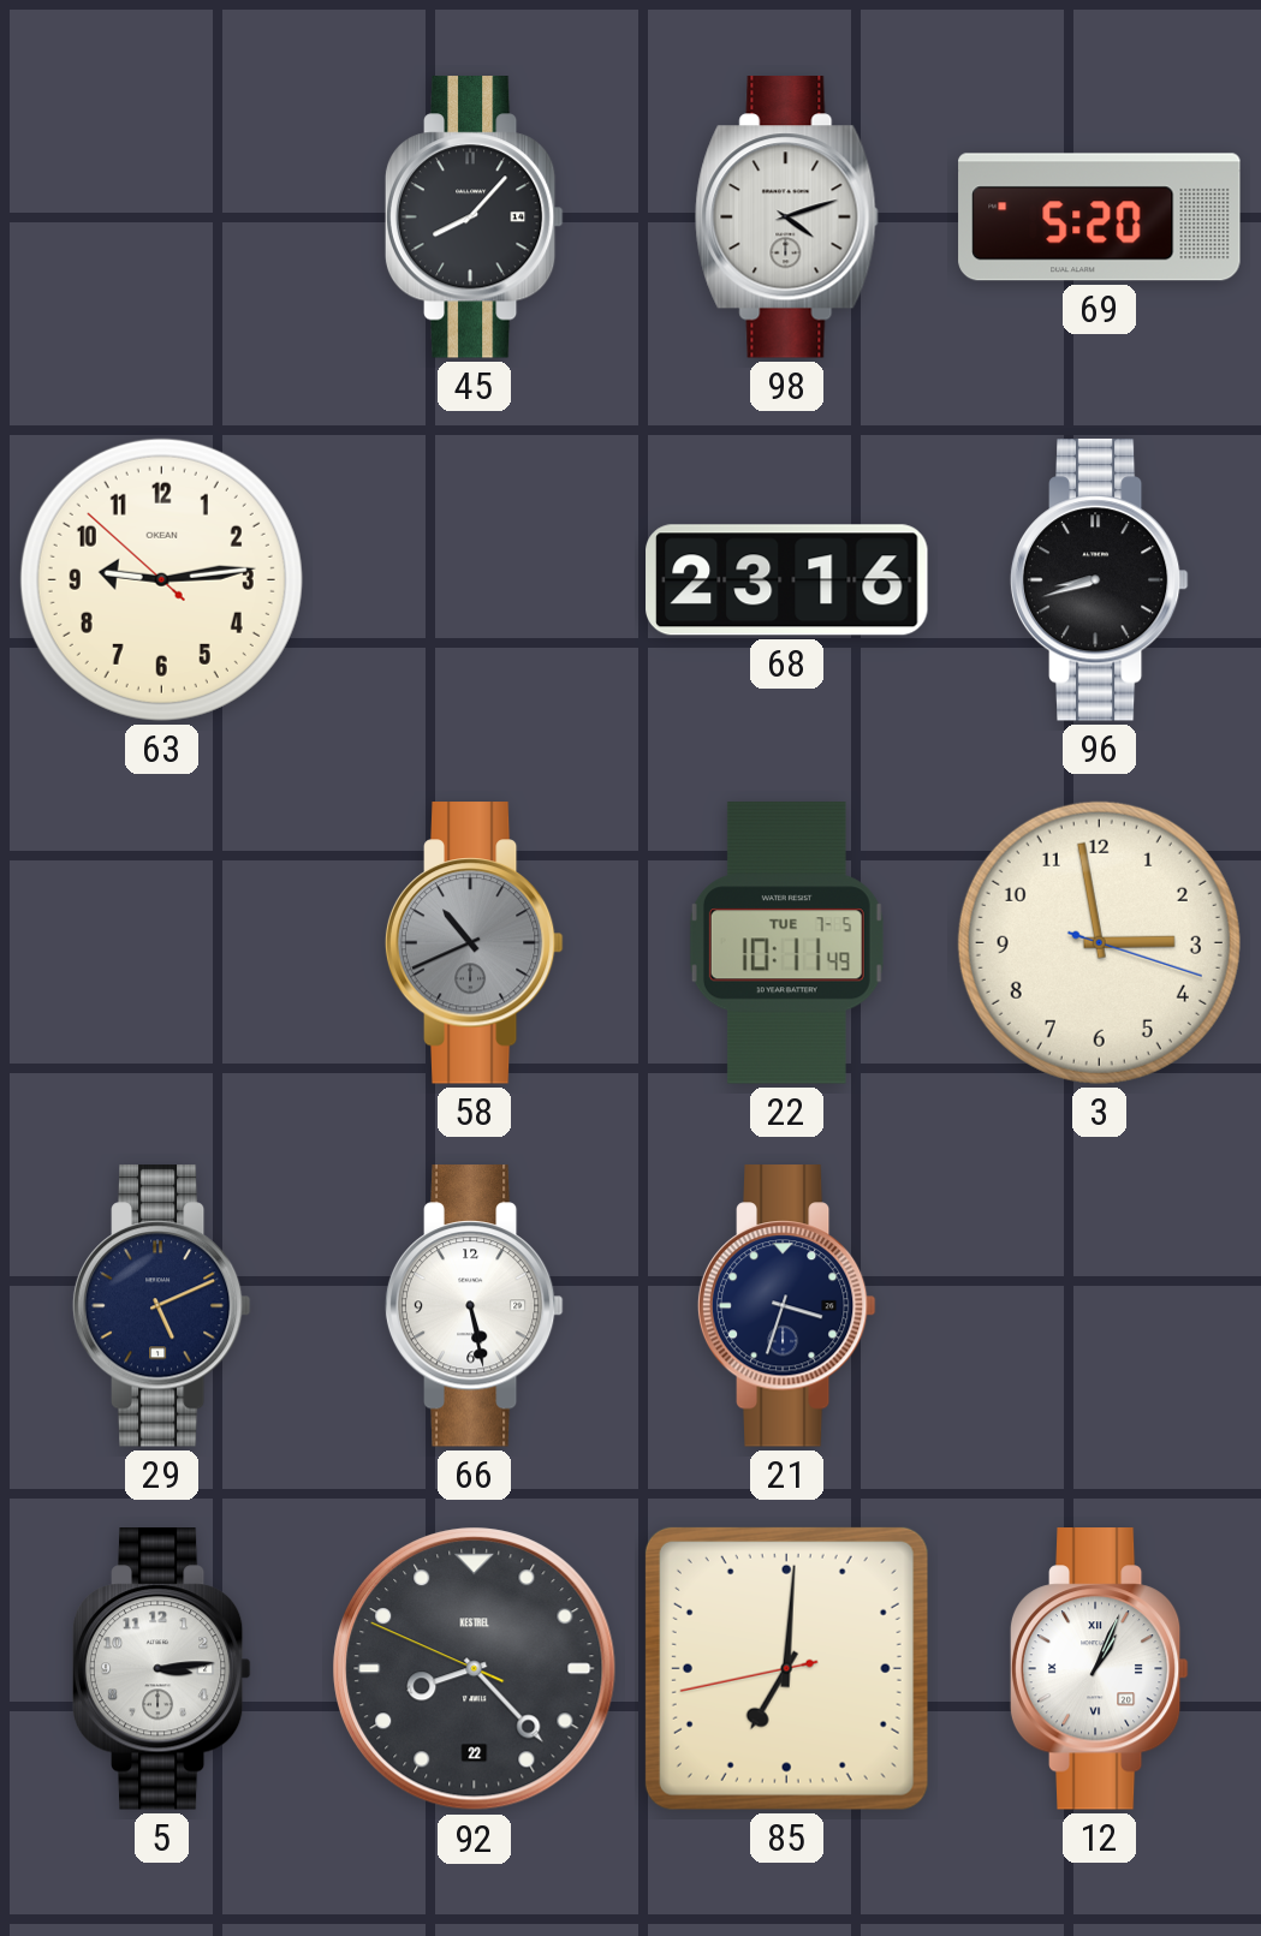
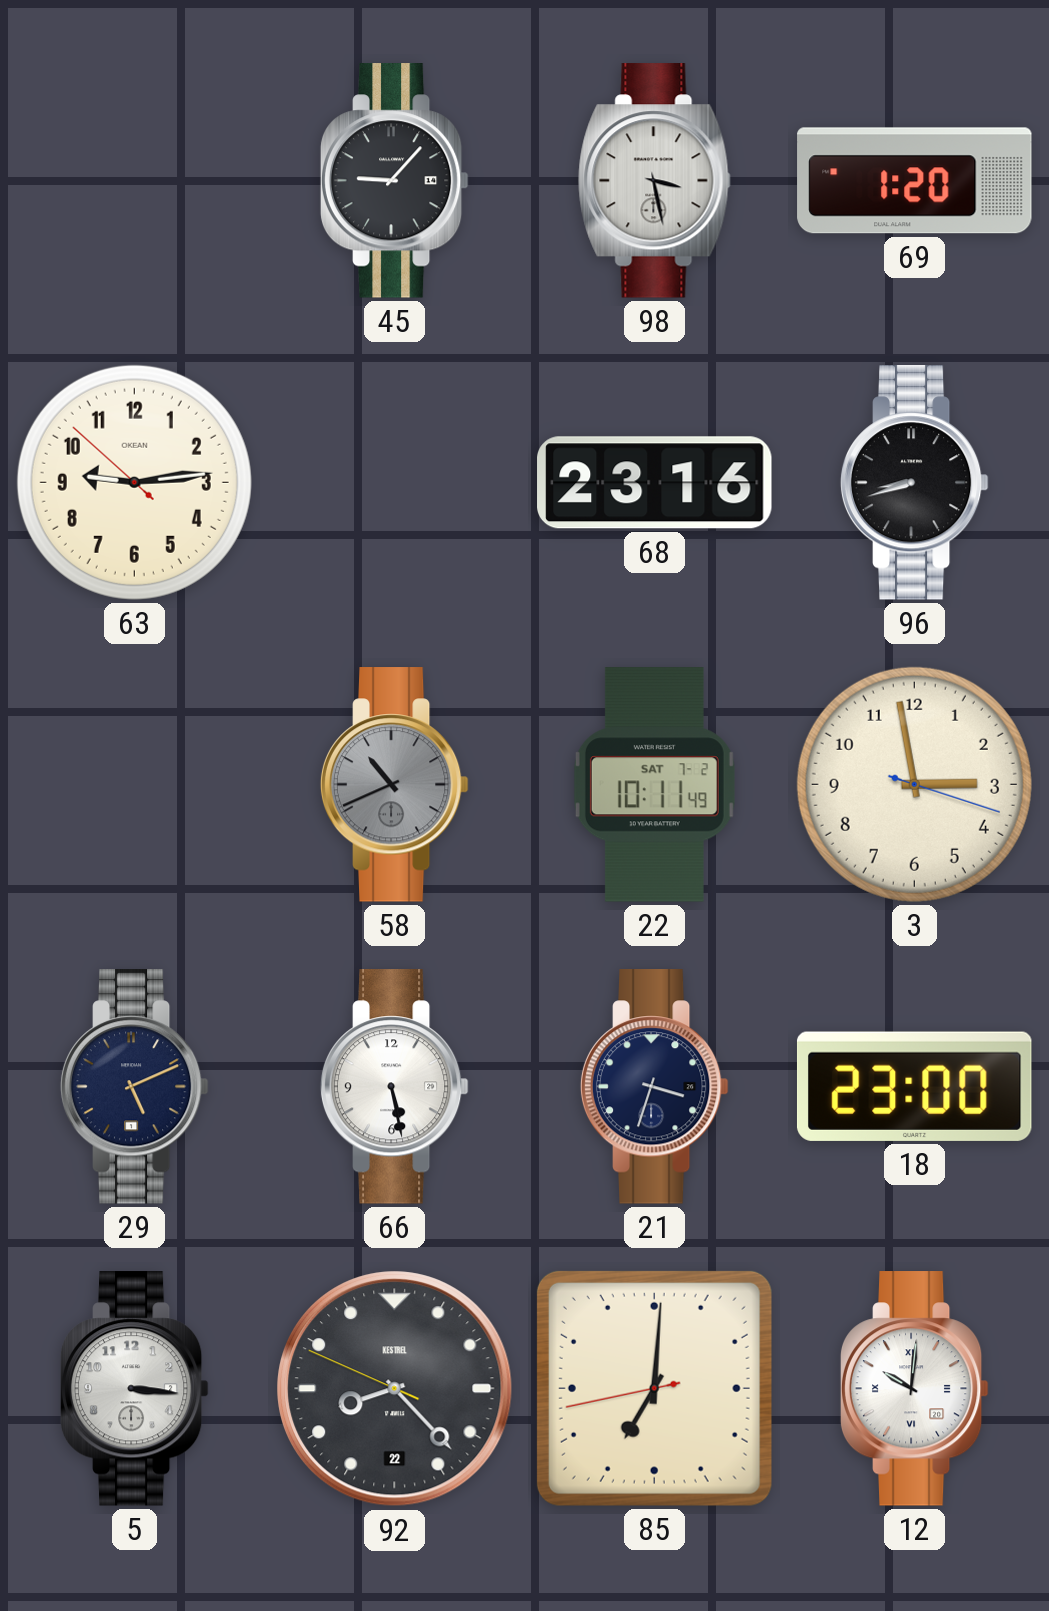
45: 8:07 -> 9:07 (394, 181)
98: 4:12 -> 3:28 (655, 181)
69: 5:20 -> 1:20 (915, 181)
22 date: TUE 7-5 -> SAT 7-2 (654, 785)
18: none -> 23:00 (914, 1086)
5: 3:14 -> 3:16 (134, 1389)
12: 1:04 -> 10:01 (914, 1389)
